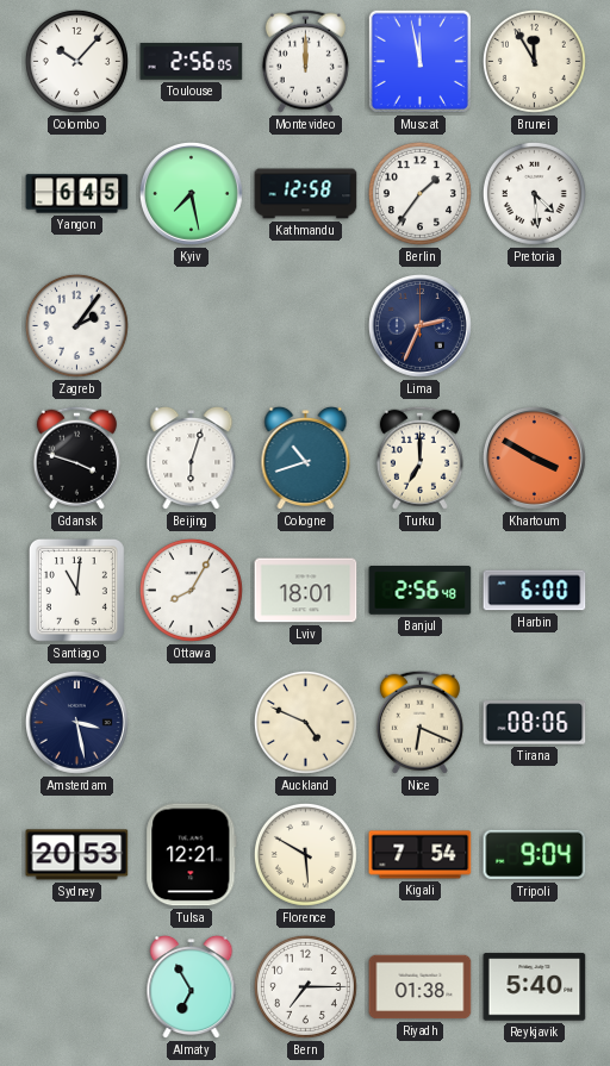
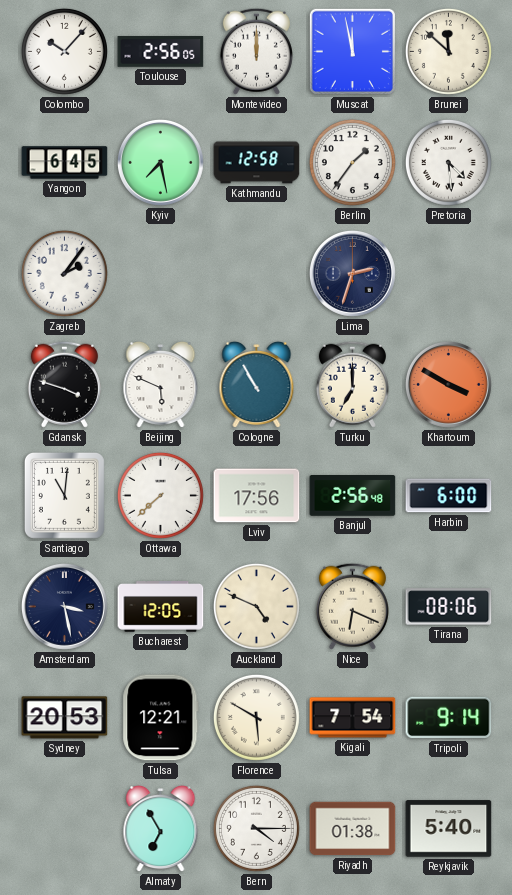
Brunei: 11:55 -> 11:52 (448, 51)
Lima: 2:34 -> 2:33 (352, 273)
Beijing: 6:03 -> 5:49 (161, 385)
Cologne: 10:42 -> 10:55 (257, 385)
Ottawa: 8:05 -> 7:38 (160, 495)
Lviv: 18:01 -> 17:56 (257, 496)
Bucharest: none -> 12:05 (161, 607)
Tripoli: 9:04 -> 9:14 (449, 718)
Bern: 7:15 -> 4:15 (256, 828)
